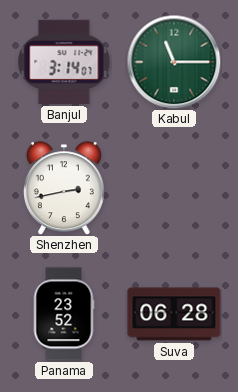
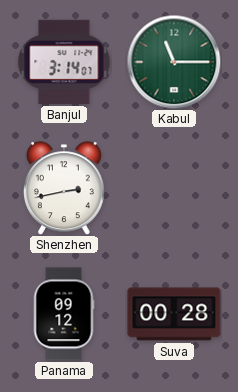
Panama: 23:52 -> 09:12 (64, 314)
Suva: 06:28 -> 00:28 (174, 314)
